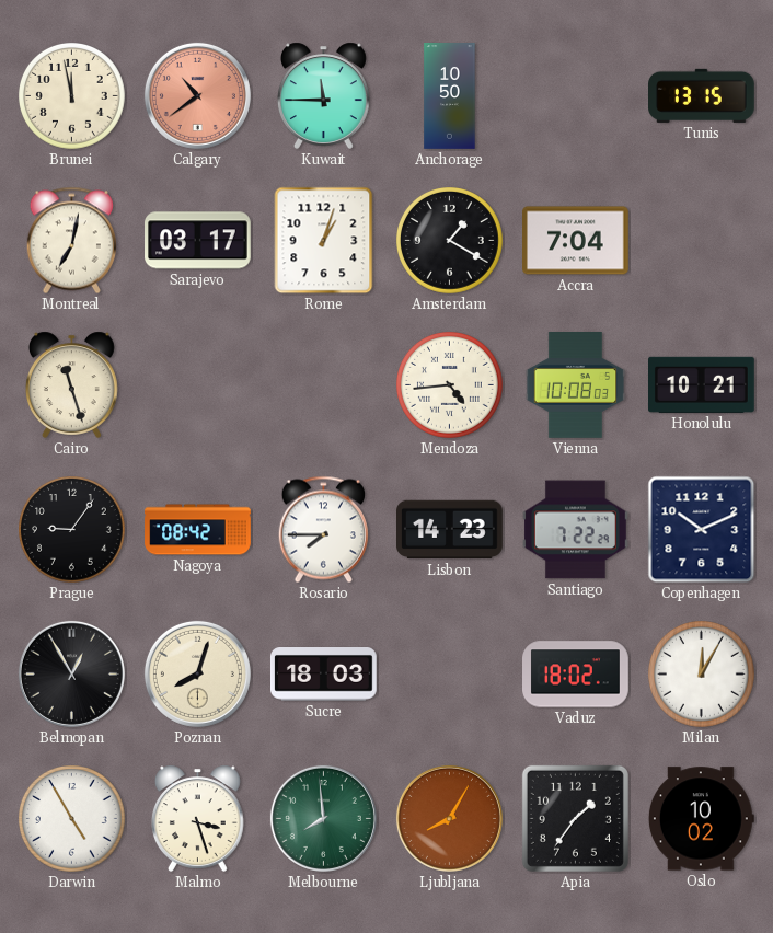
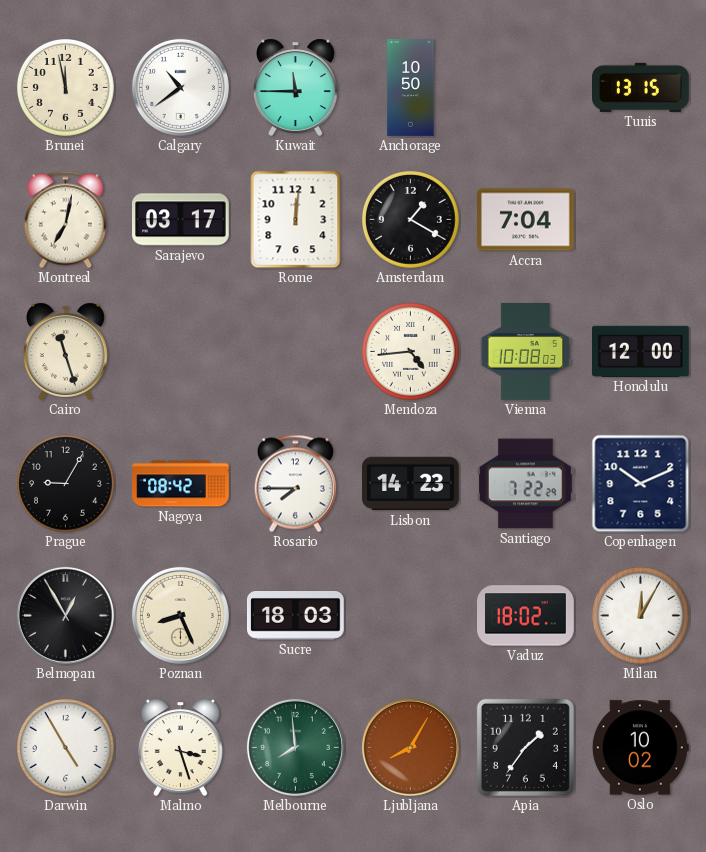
Calgary dial: salmon -> white (180, 87)
Rome: 1:03 -> 12:01 (296, 220)
Honolulu: 10:21 -> 12:00 (641, 351)
Prague: 9:06 -> 9:05 (66, 484)
Poznan: 8:03 -> 8:26 (180, 615)
